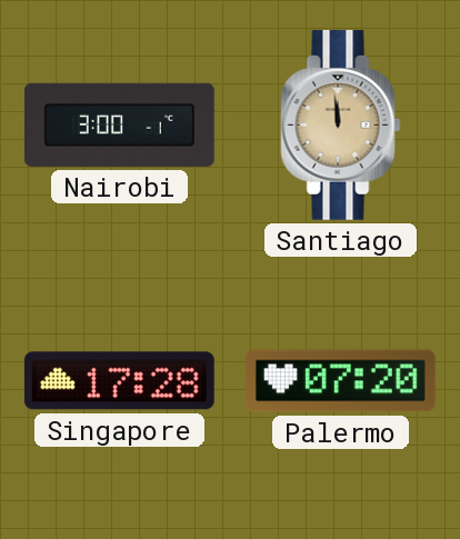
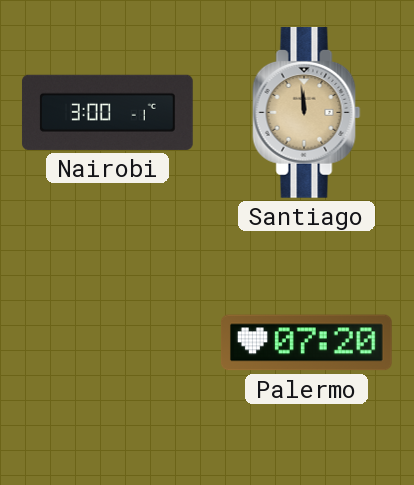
Singapore: 17:28 -> none (119, 381)
